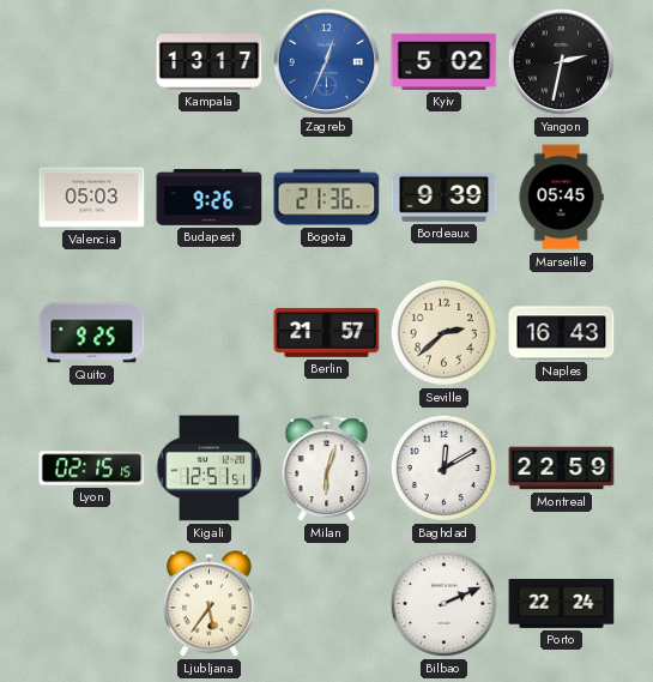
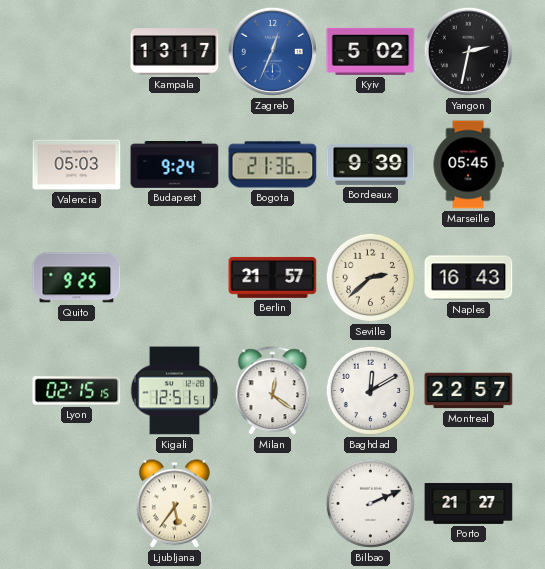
Budapest: 9:26 -> 9:24 (175, 165)
Milan: 6:03 -> 12:21 (273, 391)
Montreal: 22:59 -> 22:57 (469, 391)
Porto: 22:24 -> 21:27 (469, 503)
